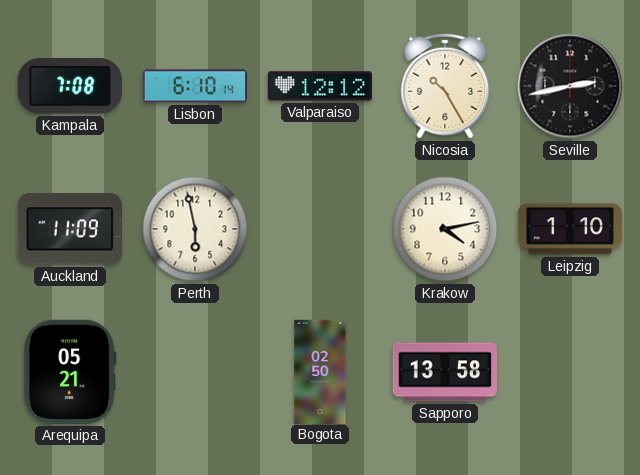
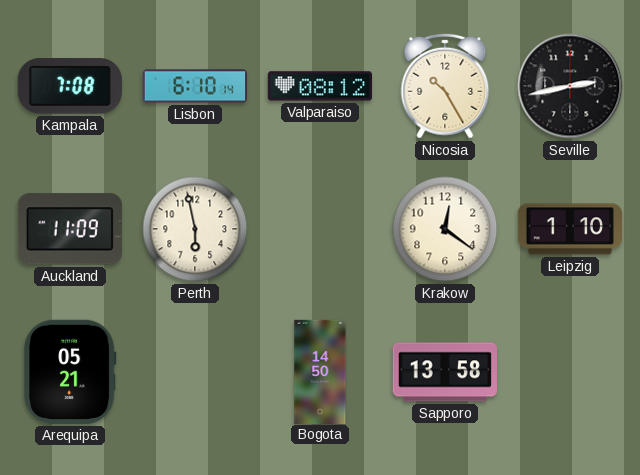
Valparaiso: 12:12 -> 08:12 (319, 86)
Krakow: 4:13 -> 12:21 (445, 229)
Bogota: 02:50 -> 14:50 (320, 371)
